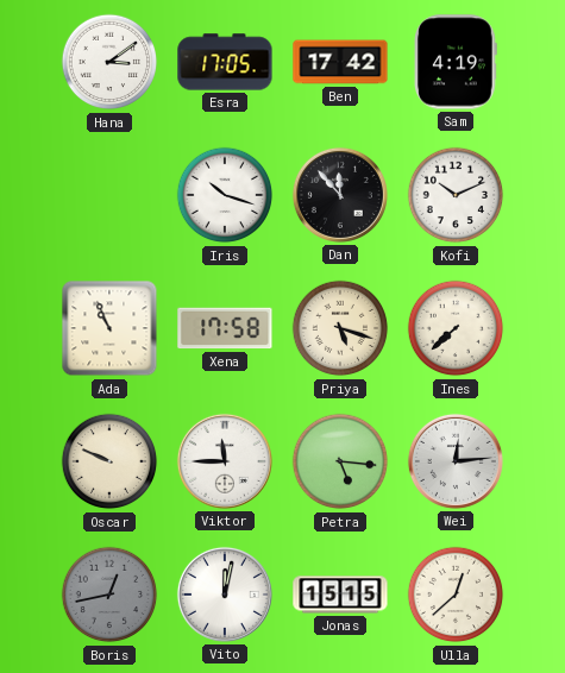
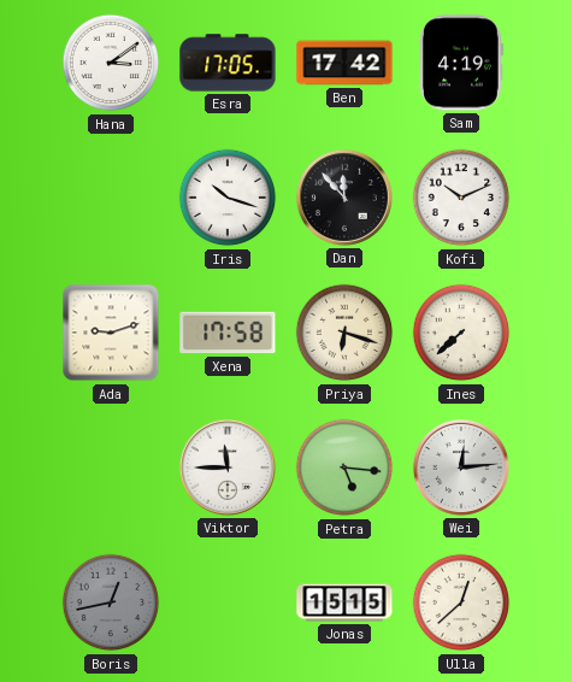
Ada: 10:56 -> 9:12 (111, 333)
Priya: 5:18 -> 6:18 (344, 333)
Oscar: 9:49 -> none (109, 461)
Vito: 12:02 -> none (225, 595)
